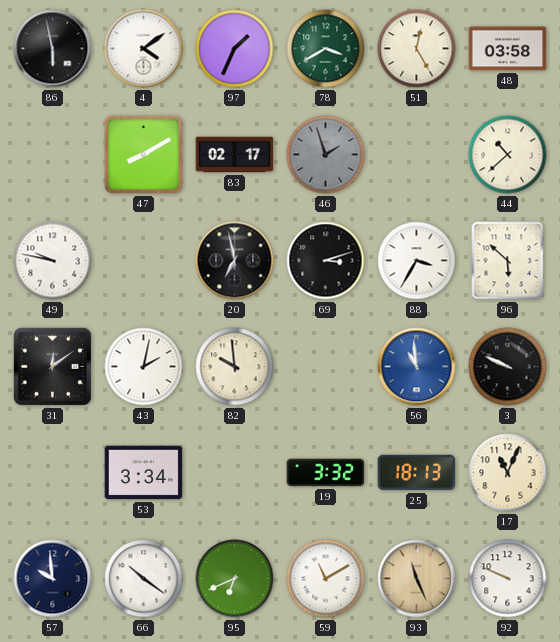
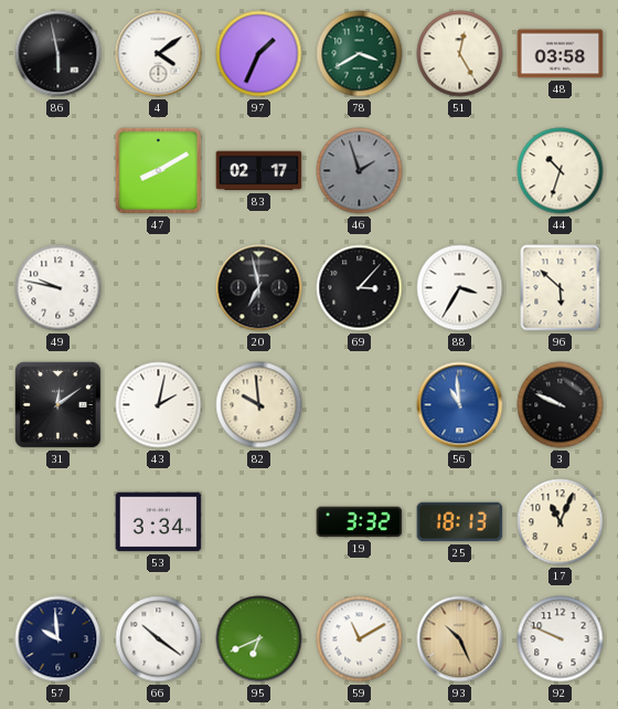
44: 10:38 -> 10:33 (561, 171)
69: 3:12 -> 3:07 (360, 288)
93: 11:26 -> 10:26 (460, 639)
